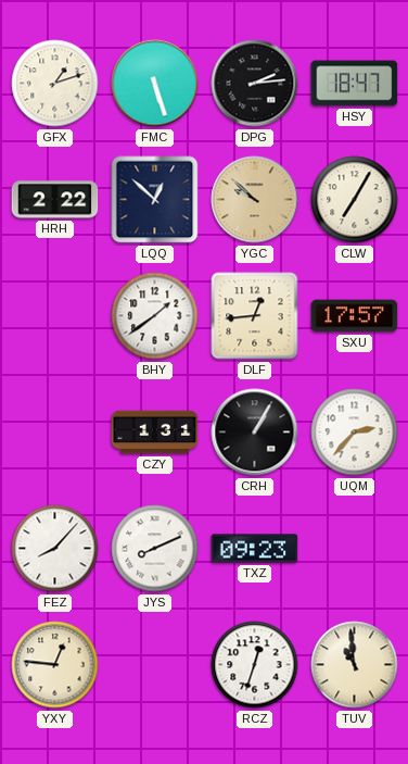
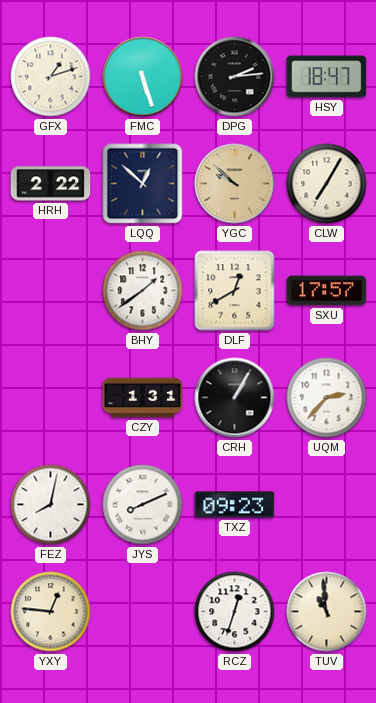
DLF: 12:44 -> 12:40 (235, 291)
FEZ: 8:07 -> 8:02 (51, 505)
